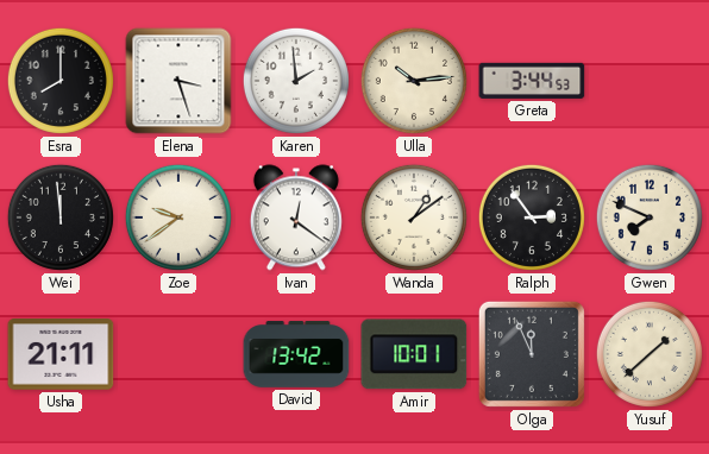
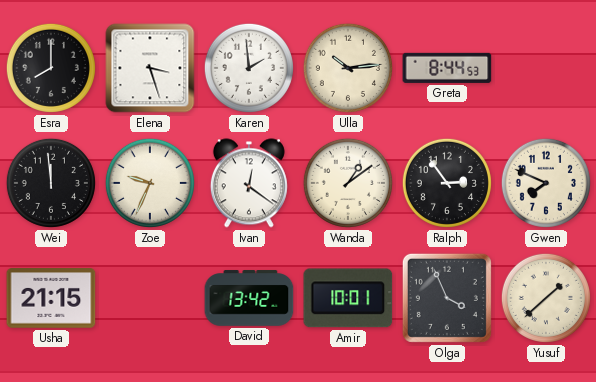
Greta: 3:44 -> 8:44 (447, 68)
Zoe: 9:39 -> 9:34 (150, 183)
Usha: 21:11 -> 21:15 (51, 298)
Olga: 11:56 -> 3:56 (447, 298)
